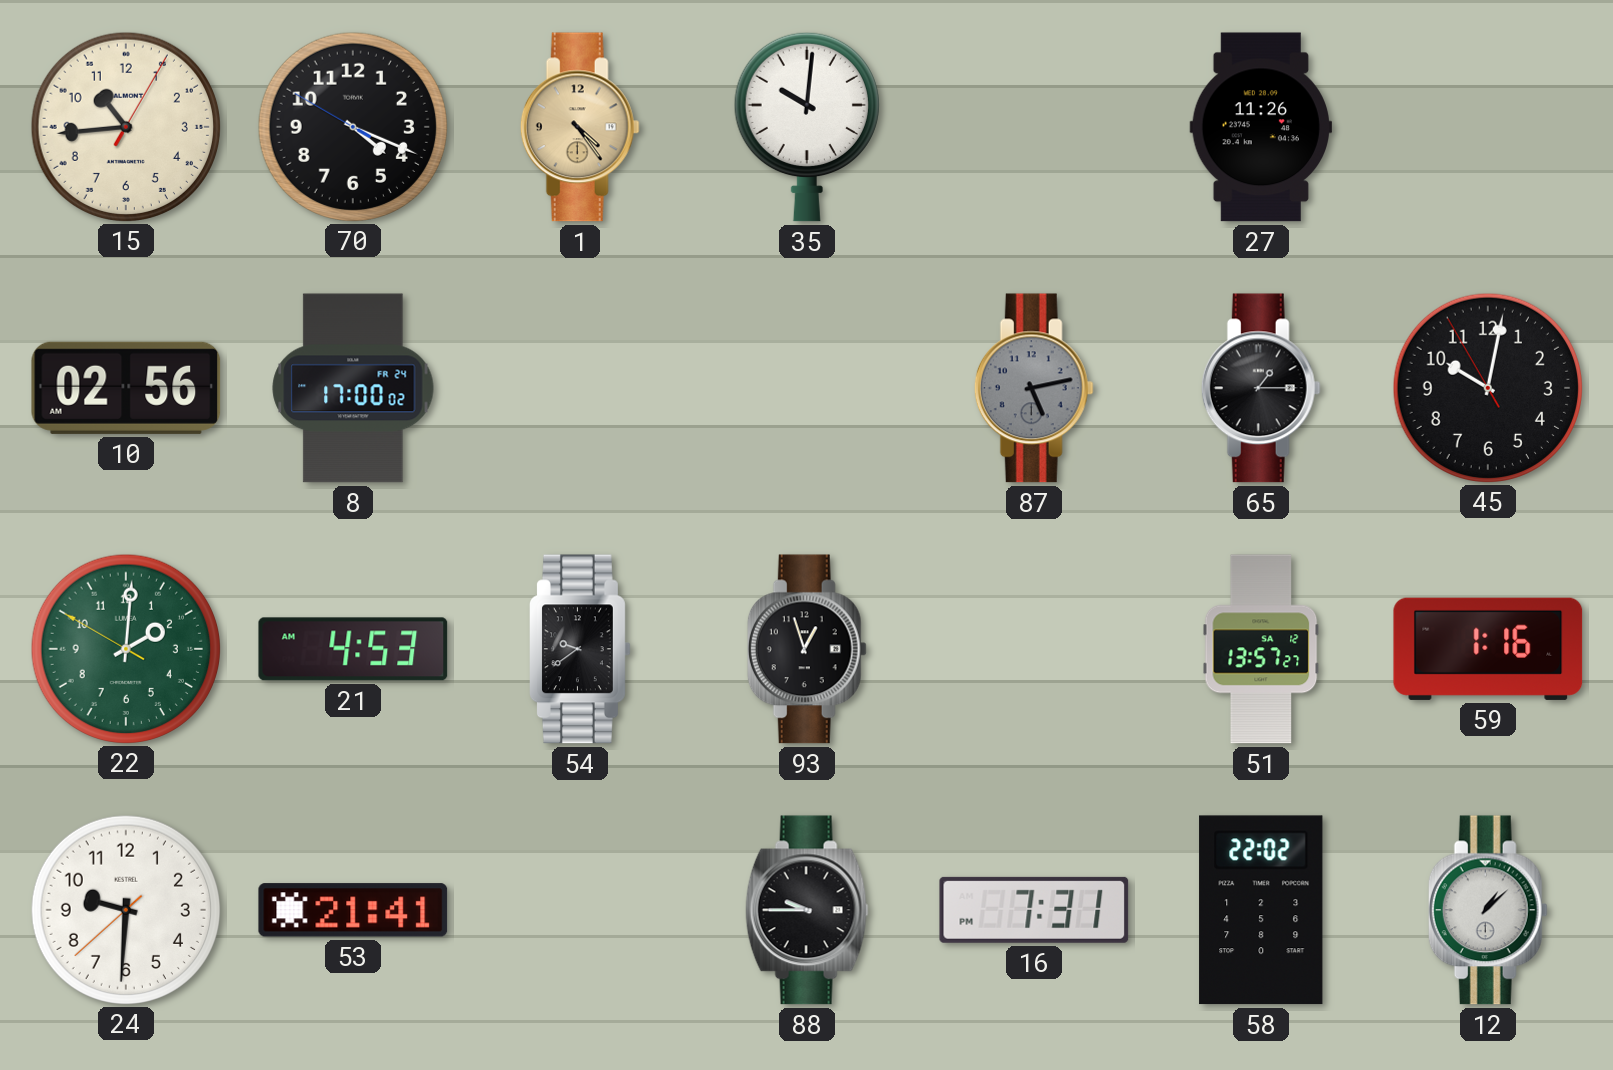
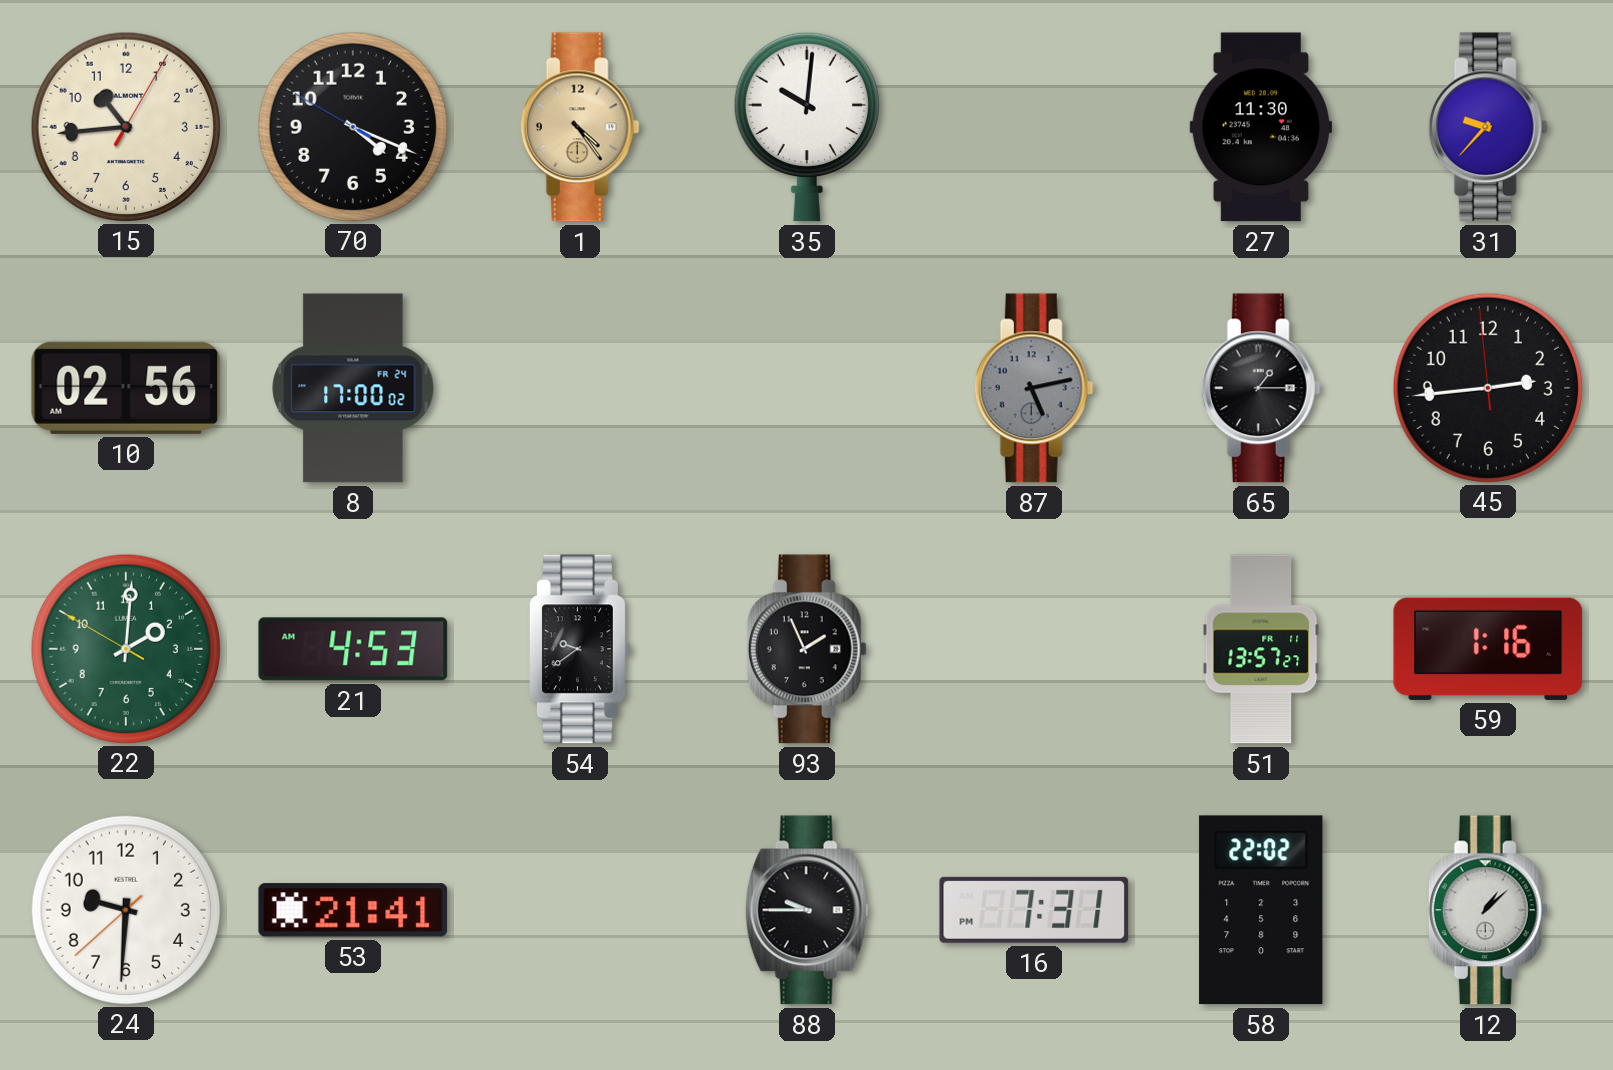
27: 11:26 -> 11:30 (1260, 127)
31: none -> 9:37 (1488, 127)
45: 10:01 -> 2:43 (1487, 387)
93: 12:57 -> 1:56 (807, 649)
51 date: SA 12 -> FR 11 (1261, 649)
